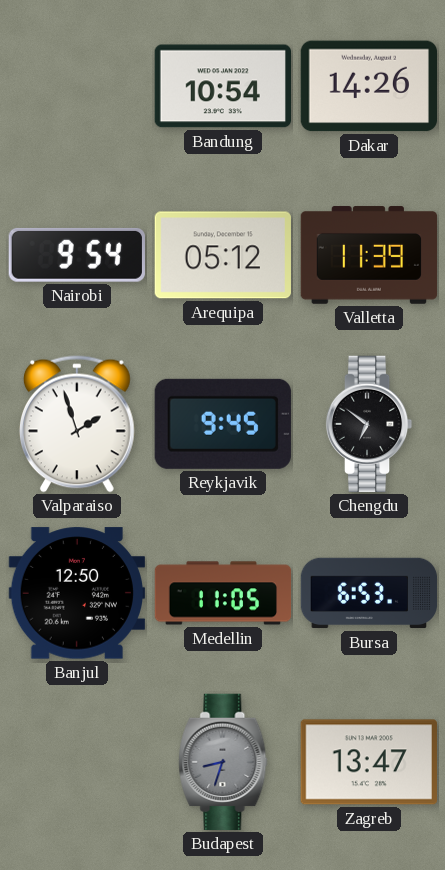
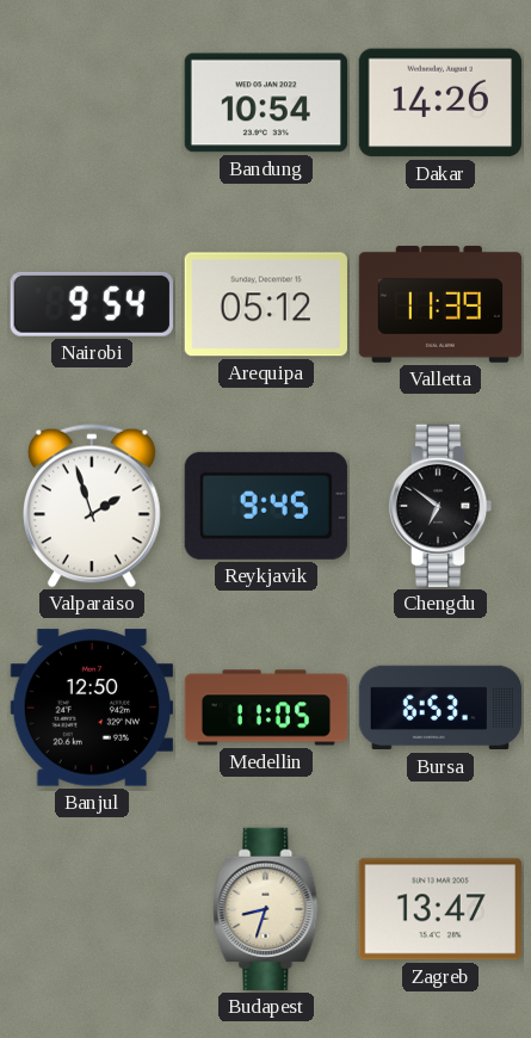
Budapest dial: grey -> cream (266, 909)
